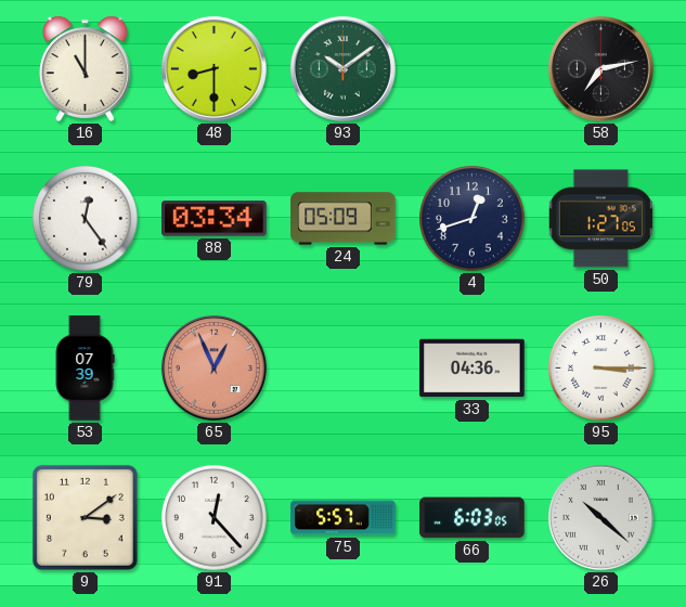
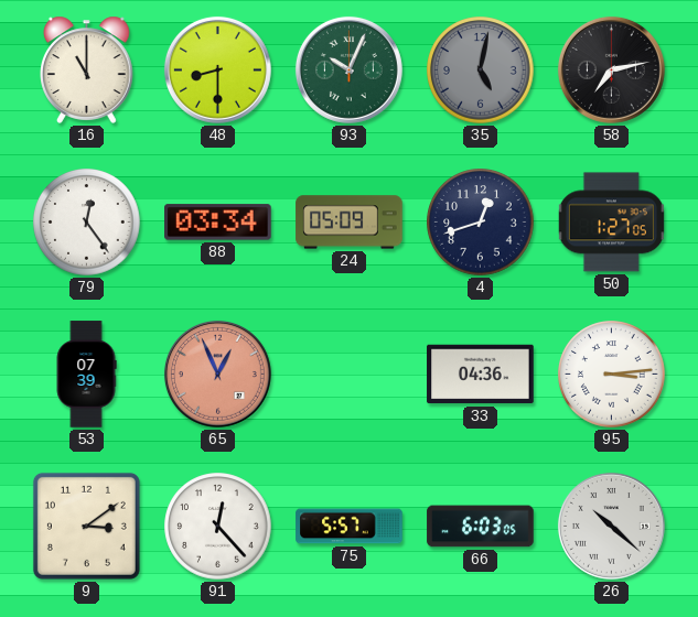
93: 10:09 -> 10:04 (348, 69)
35: none -> 5:02 (481, 71)
95: 3:15 -> 3:14 (612, 375)
